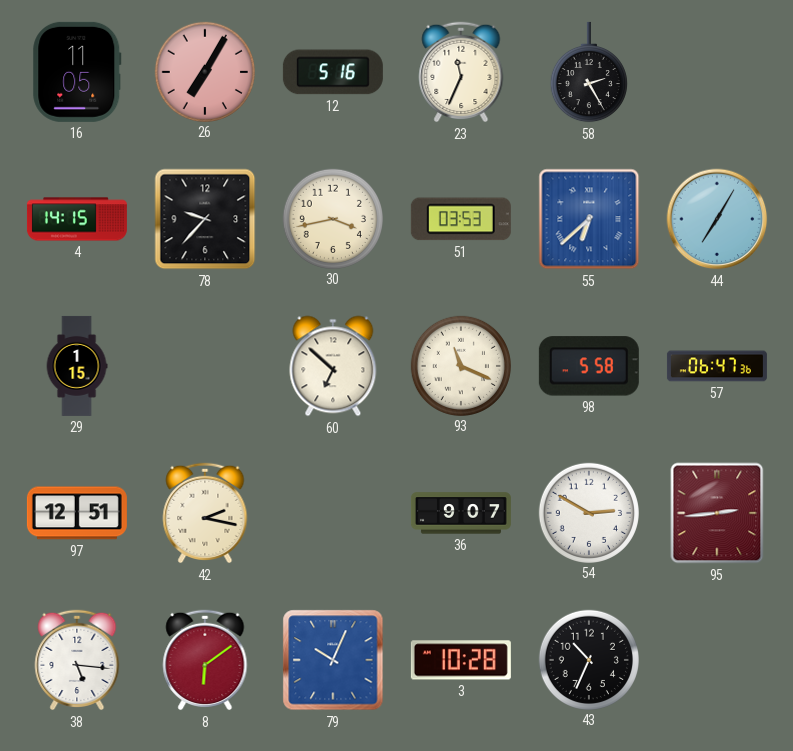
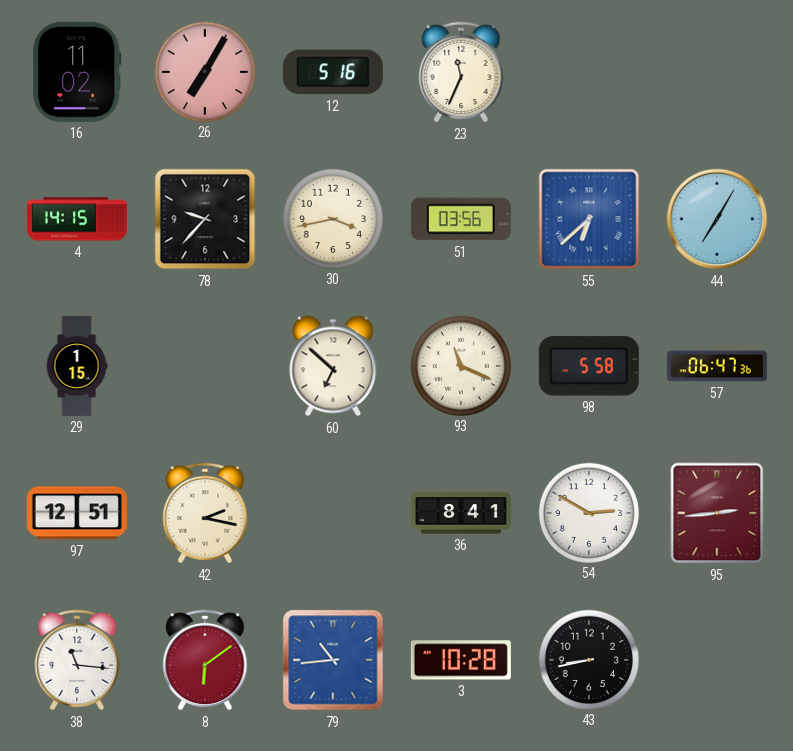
16: 11:05 -> 11:02 (77, 72)
58: 2:25 -> none (589, 72)
51: 03:53 -> 03:56 (461, 219)
36: 9:07 -> 8:41 (461, 513)
38: 5:16 -> 11:16 (77, 660)
79: 10:04 -> 10:44 (333, 660)
43: 10:34 -> 8:43 (588, 659)
